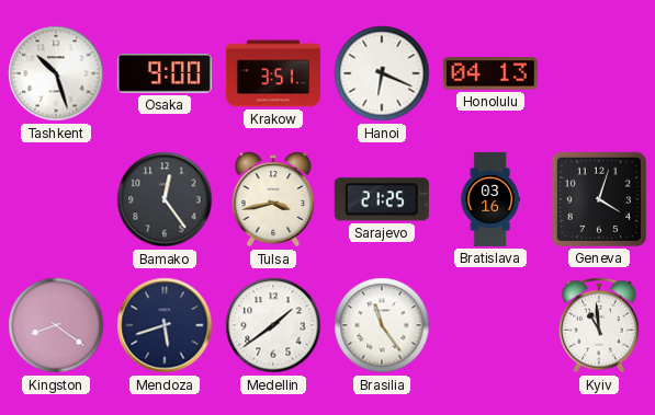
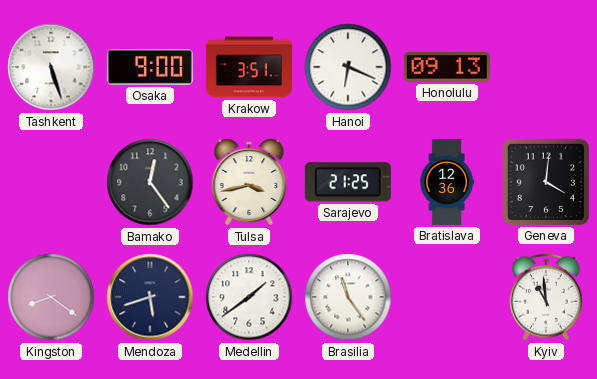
Tashkent: 10:27 -> 5:27 (51, 67)
Honolulu: 04:13 -> 09:13 (447, 67)
Bratislava: 03:16 -> 12:36 (447, 182)
Geneva: 4:03 -> 4:01 (546, 182)
